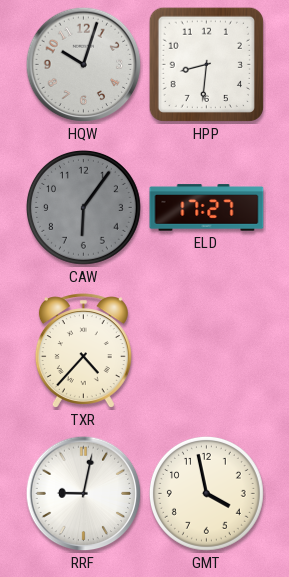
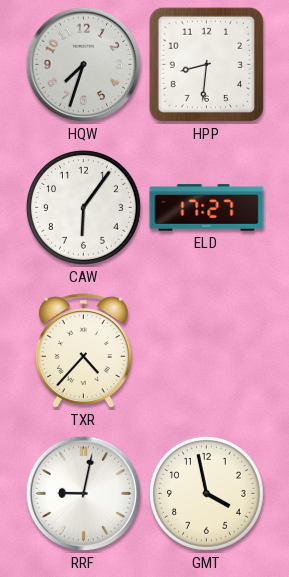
HQW: 10:03 -> 7:33 (84, 65)
CAW dial: grey -> white (83, 207)
